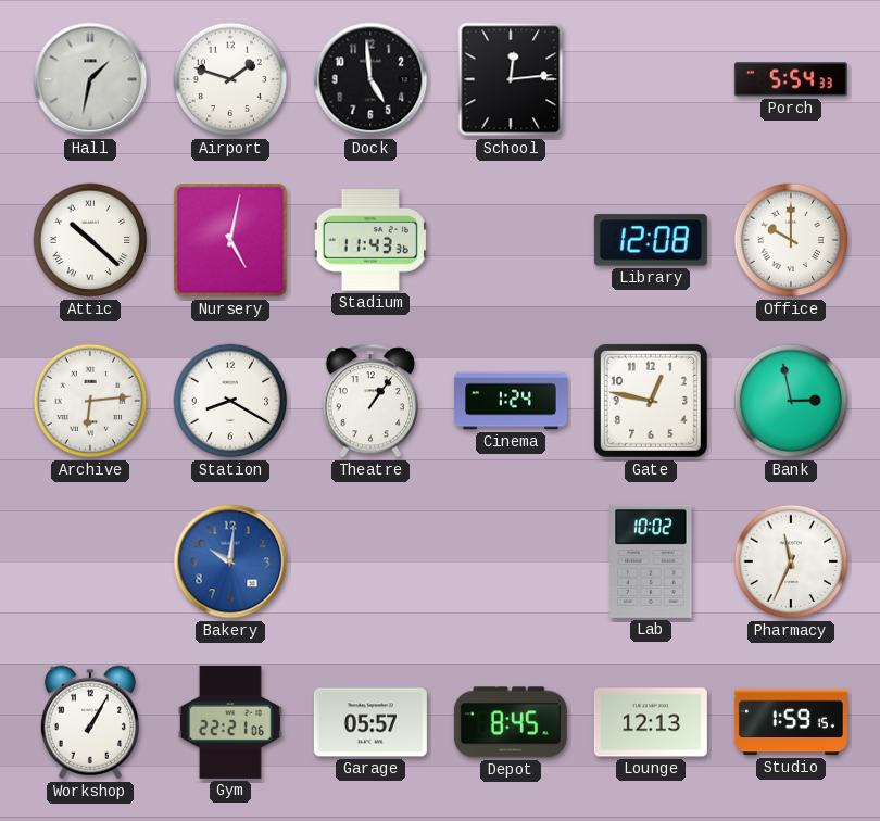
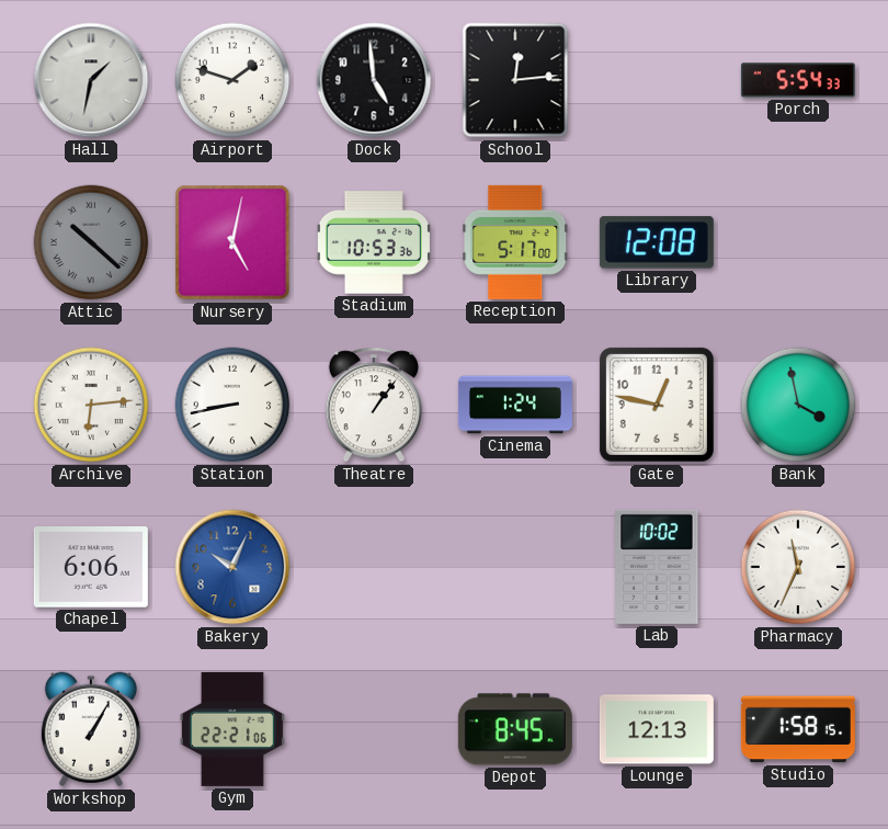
Attic dial: white -> grey (91, 242)
Stadium: 11:43 -> 10:53 (374, 242)
Reception: none -> 5:17 (515, 242)
Office: 10:00 -> none (791, 240)
Station: 8:20 -> 8:43 (232, 405)
Bank: 2:58 -> 3:58 (798, 405)
Chapel: none -> 6:06 (91, 568)
Bakery: 10:01 -> 10:04 (232, 567)
Garage: 05:57 -> none (370, 722)
Studio: 1:59 -> 1:58 (798, 729)
